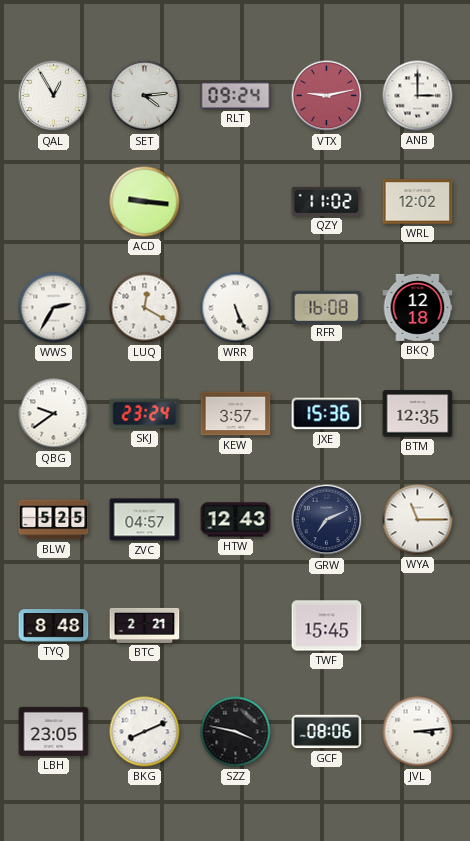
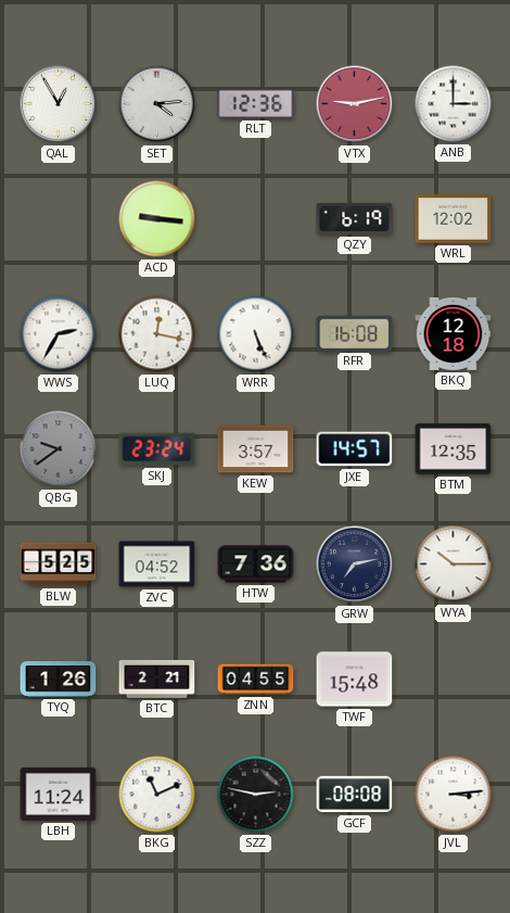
RLT: 09:24 -> 12:36 (256, 103)
QZY: 11:02 -> 6:19 (355, 218)
LUQ: 12:20 -> 12:17 (157, 334)
QBG dial: white -> grey (59, 449)
JXE: 15:36 -> 14:57 (355, 449)
ZVC: 04:57 -> 04:52 (157, 565)
HTW: 12:43 -> 7:36 (256, 565)
GRW: 7:11 -> 7:13 (355, 565)
WYA: 11:15 -> 10:15 (454, 565)
TYQ: 8:48 -> 1:26 (59, 680)
ZNN: none -> 04:55 (256, 680)
TWF: 15:45 -> 15:48 (355, 680)
LBH: 23:05 -> 11:24 (59, 794)
BKG: 8:11 -> 11:11 (157, 795)
SZZ: 3:47 -> 2:47 (256, 795)
GCF: 08:06 -> 08:08 (355, 795)
